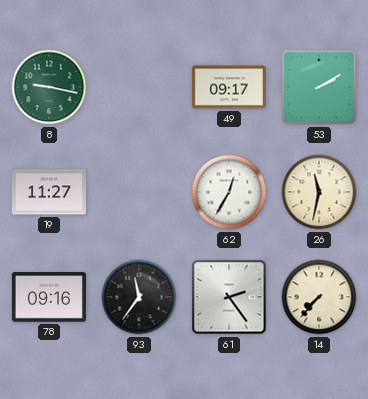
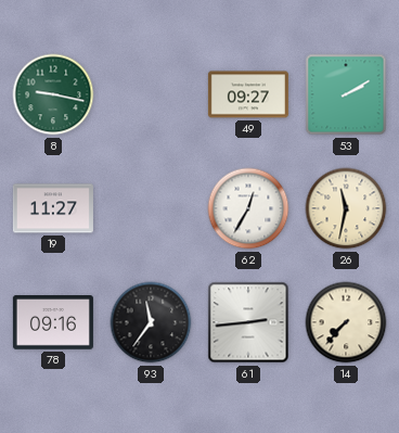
49: 09:17 -> 09:27 (248, 94)
61: 2:24 -> 2:44 (248, 322)
